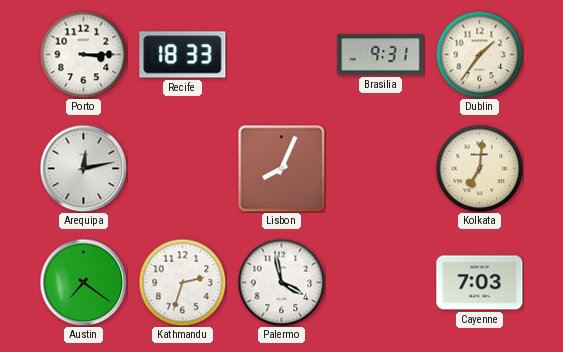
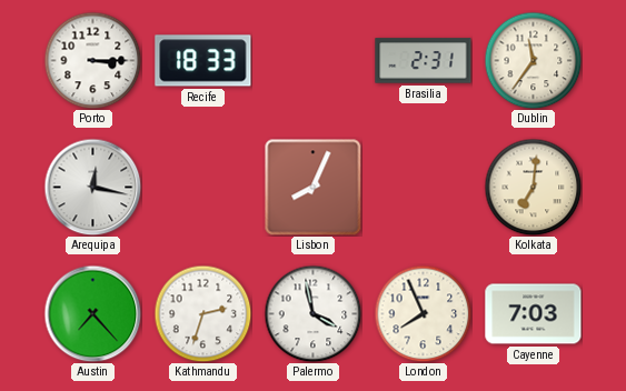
Brasilia: 9:31 -> 2:31 (424, 61)
Dublin: 1:36 -> 11:36 (533, 60)
Arequipa: 12:13 -> 12:17 (92, 187)
Austin: 7:21 -> 7:23 (92, 313)
London: none -> 7:56 (423, 313)
